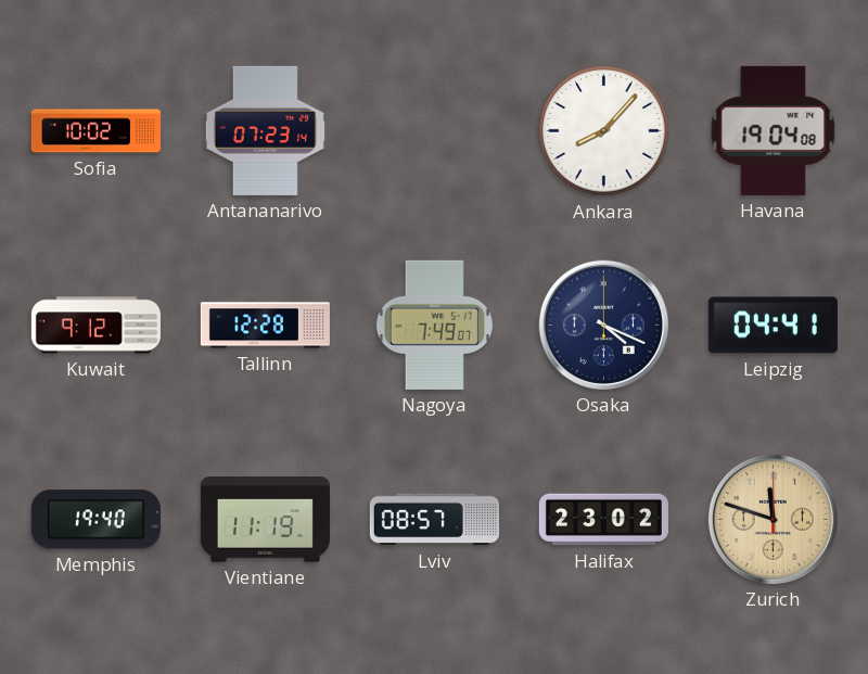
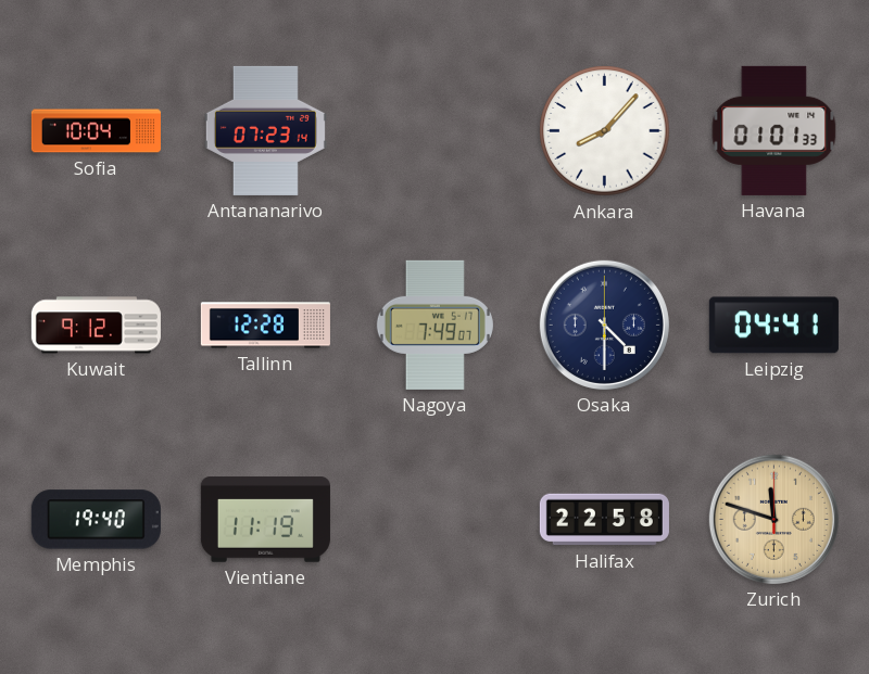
Sofia: 10:02 -> 10:04 (96, 131)
Havana: 19:04 -> 01:01 (774, 130)
Osaka: 4:19 -> 4:30 (604, 325)
Lviv: 08:57 -> none (434, 520)
Halifax: 23:02 -> 22:58 (604, 520)
